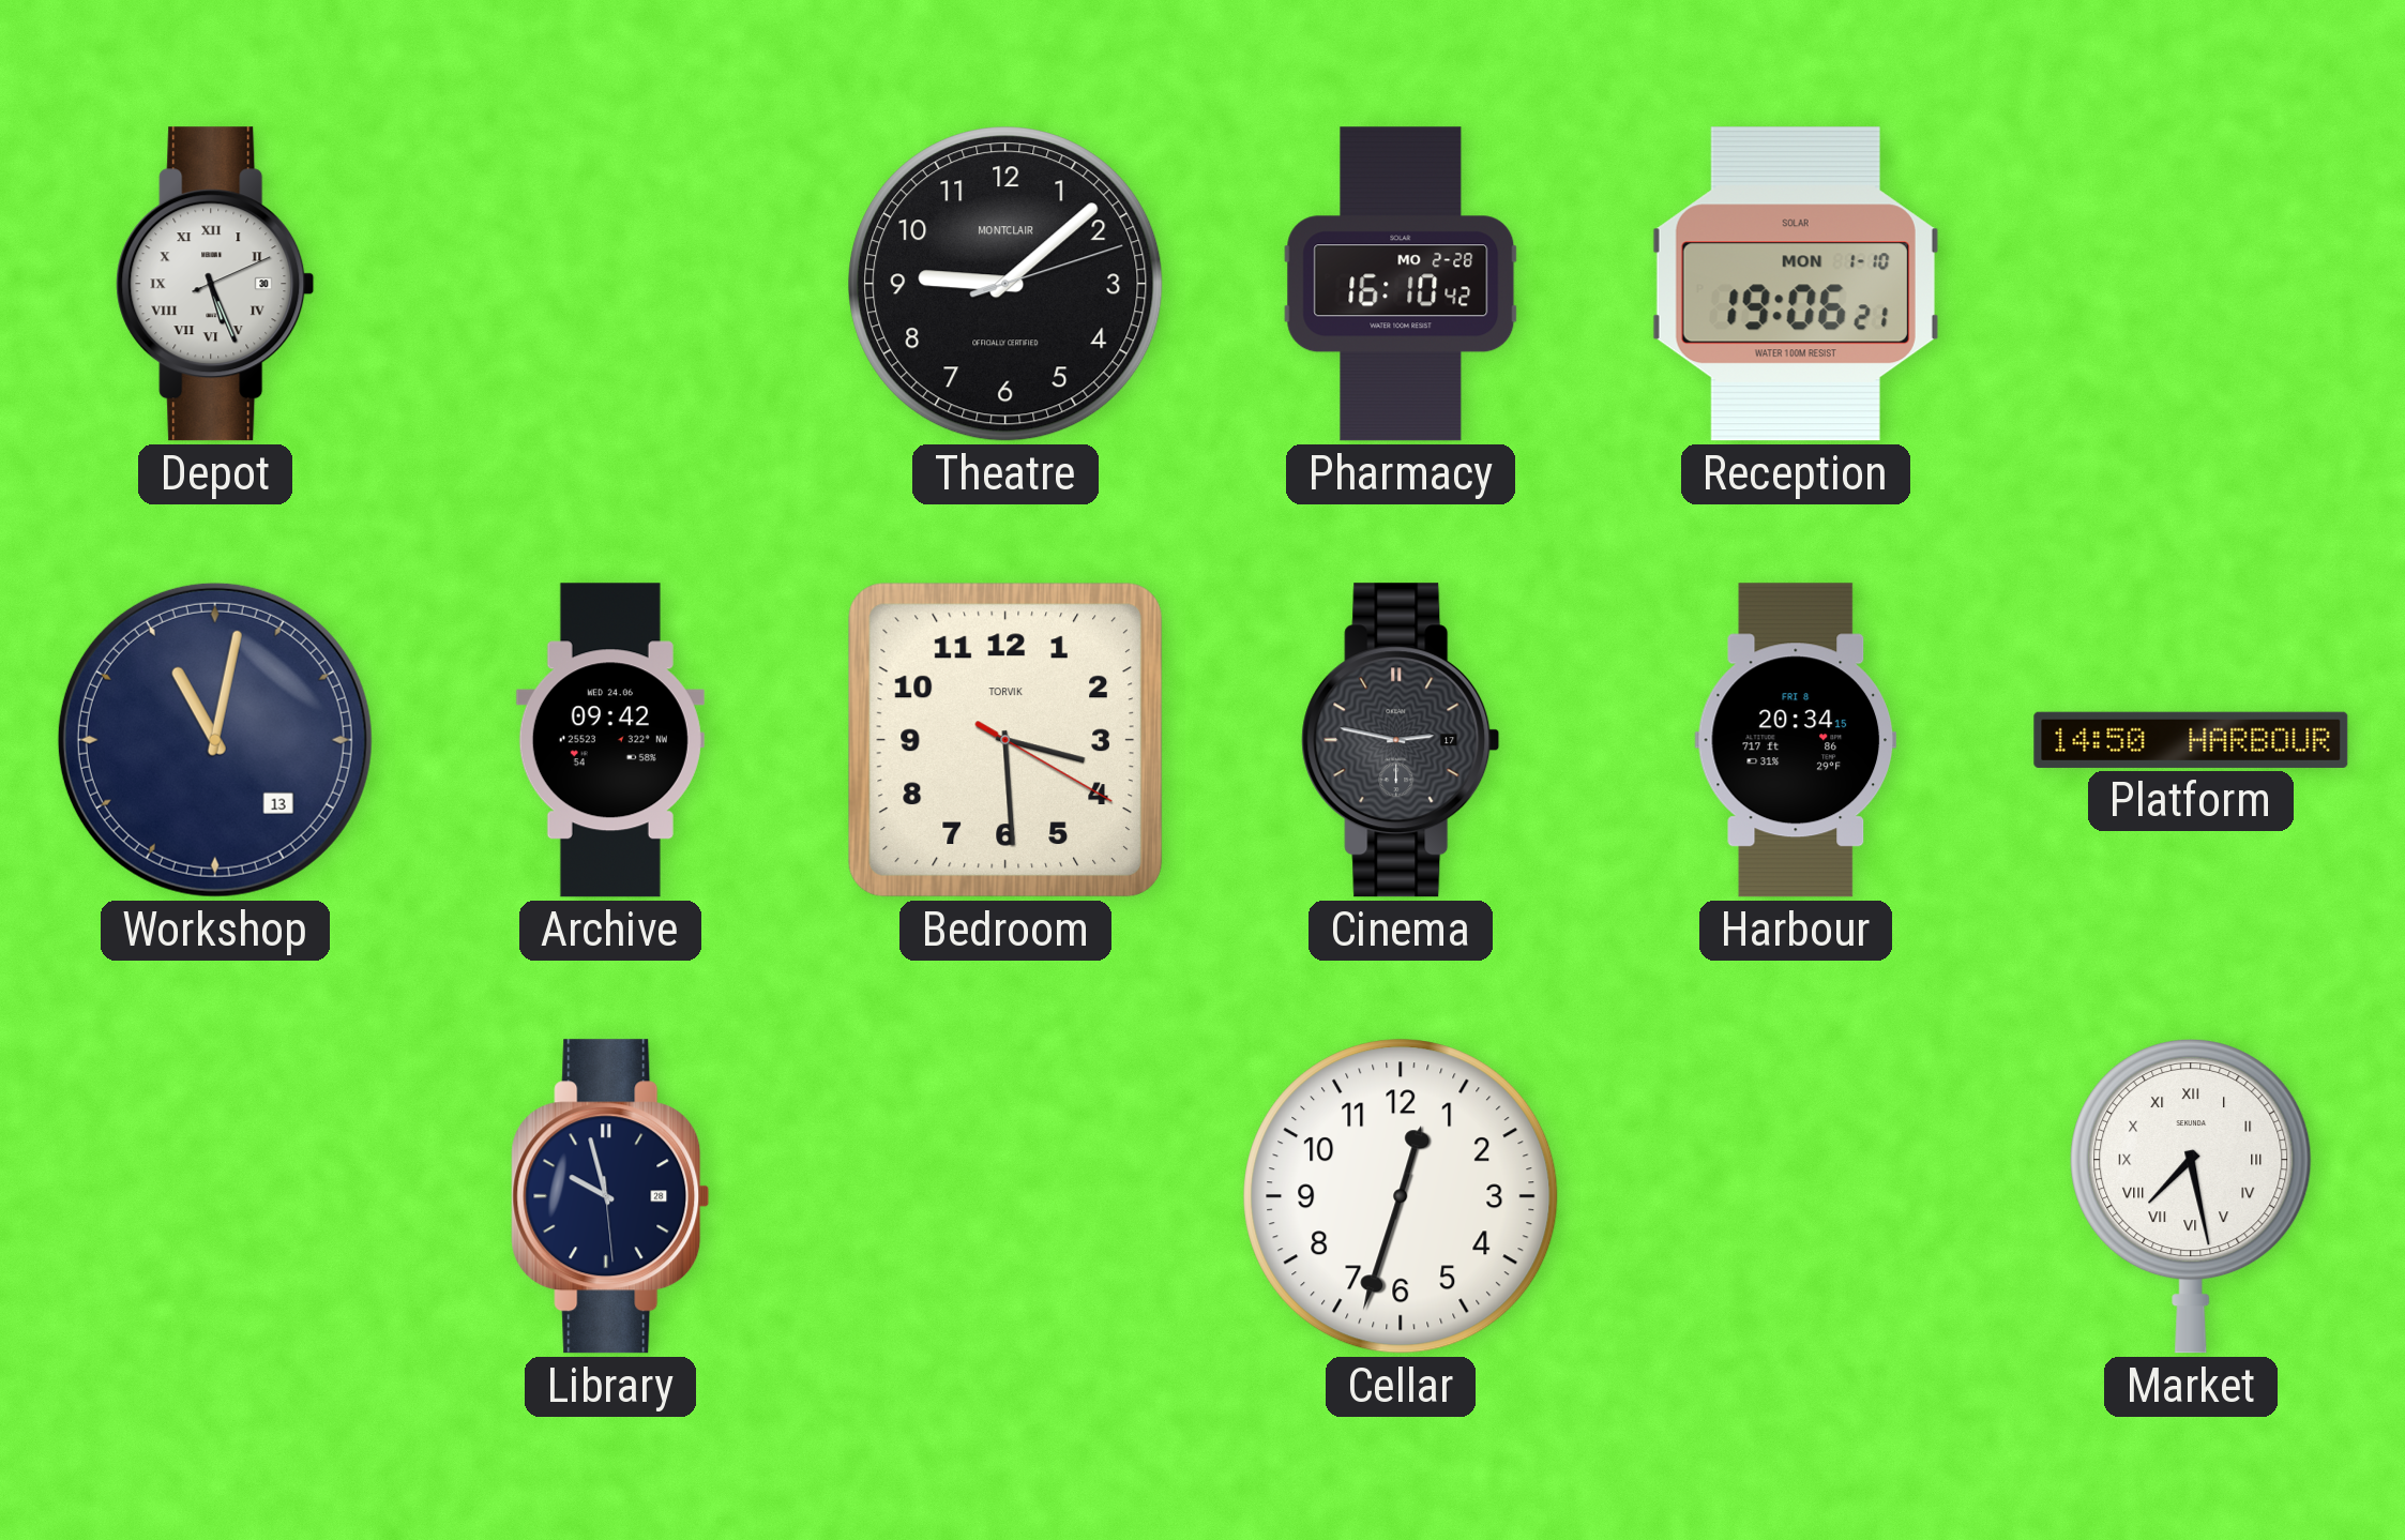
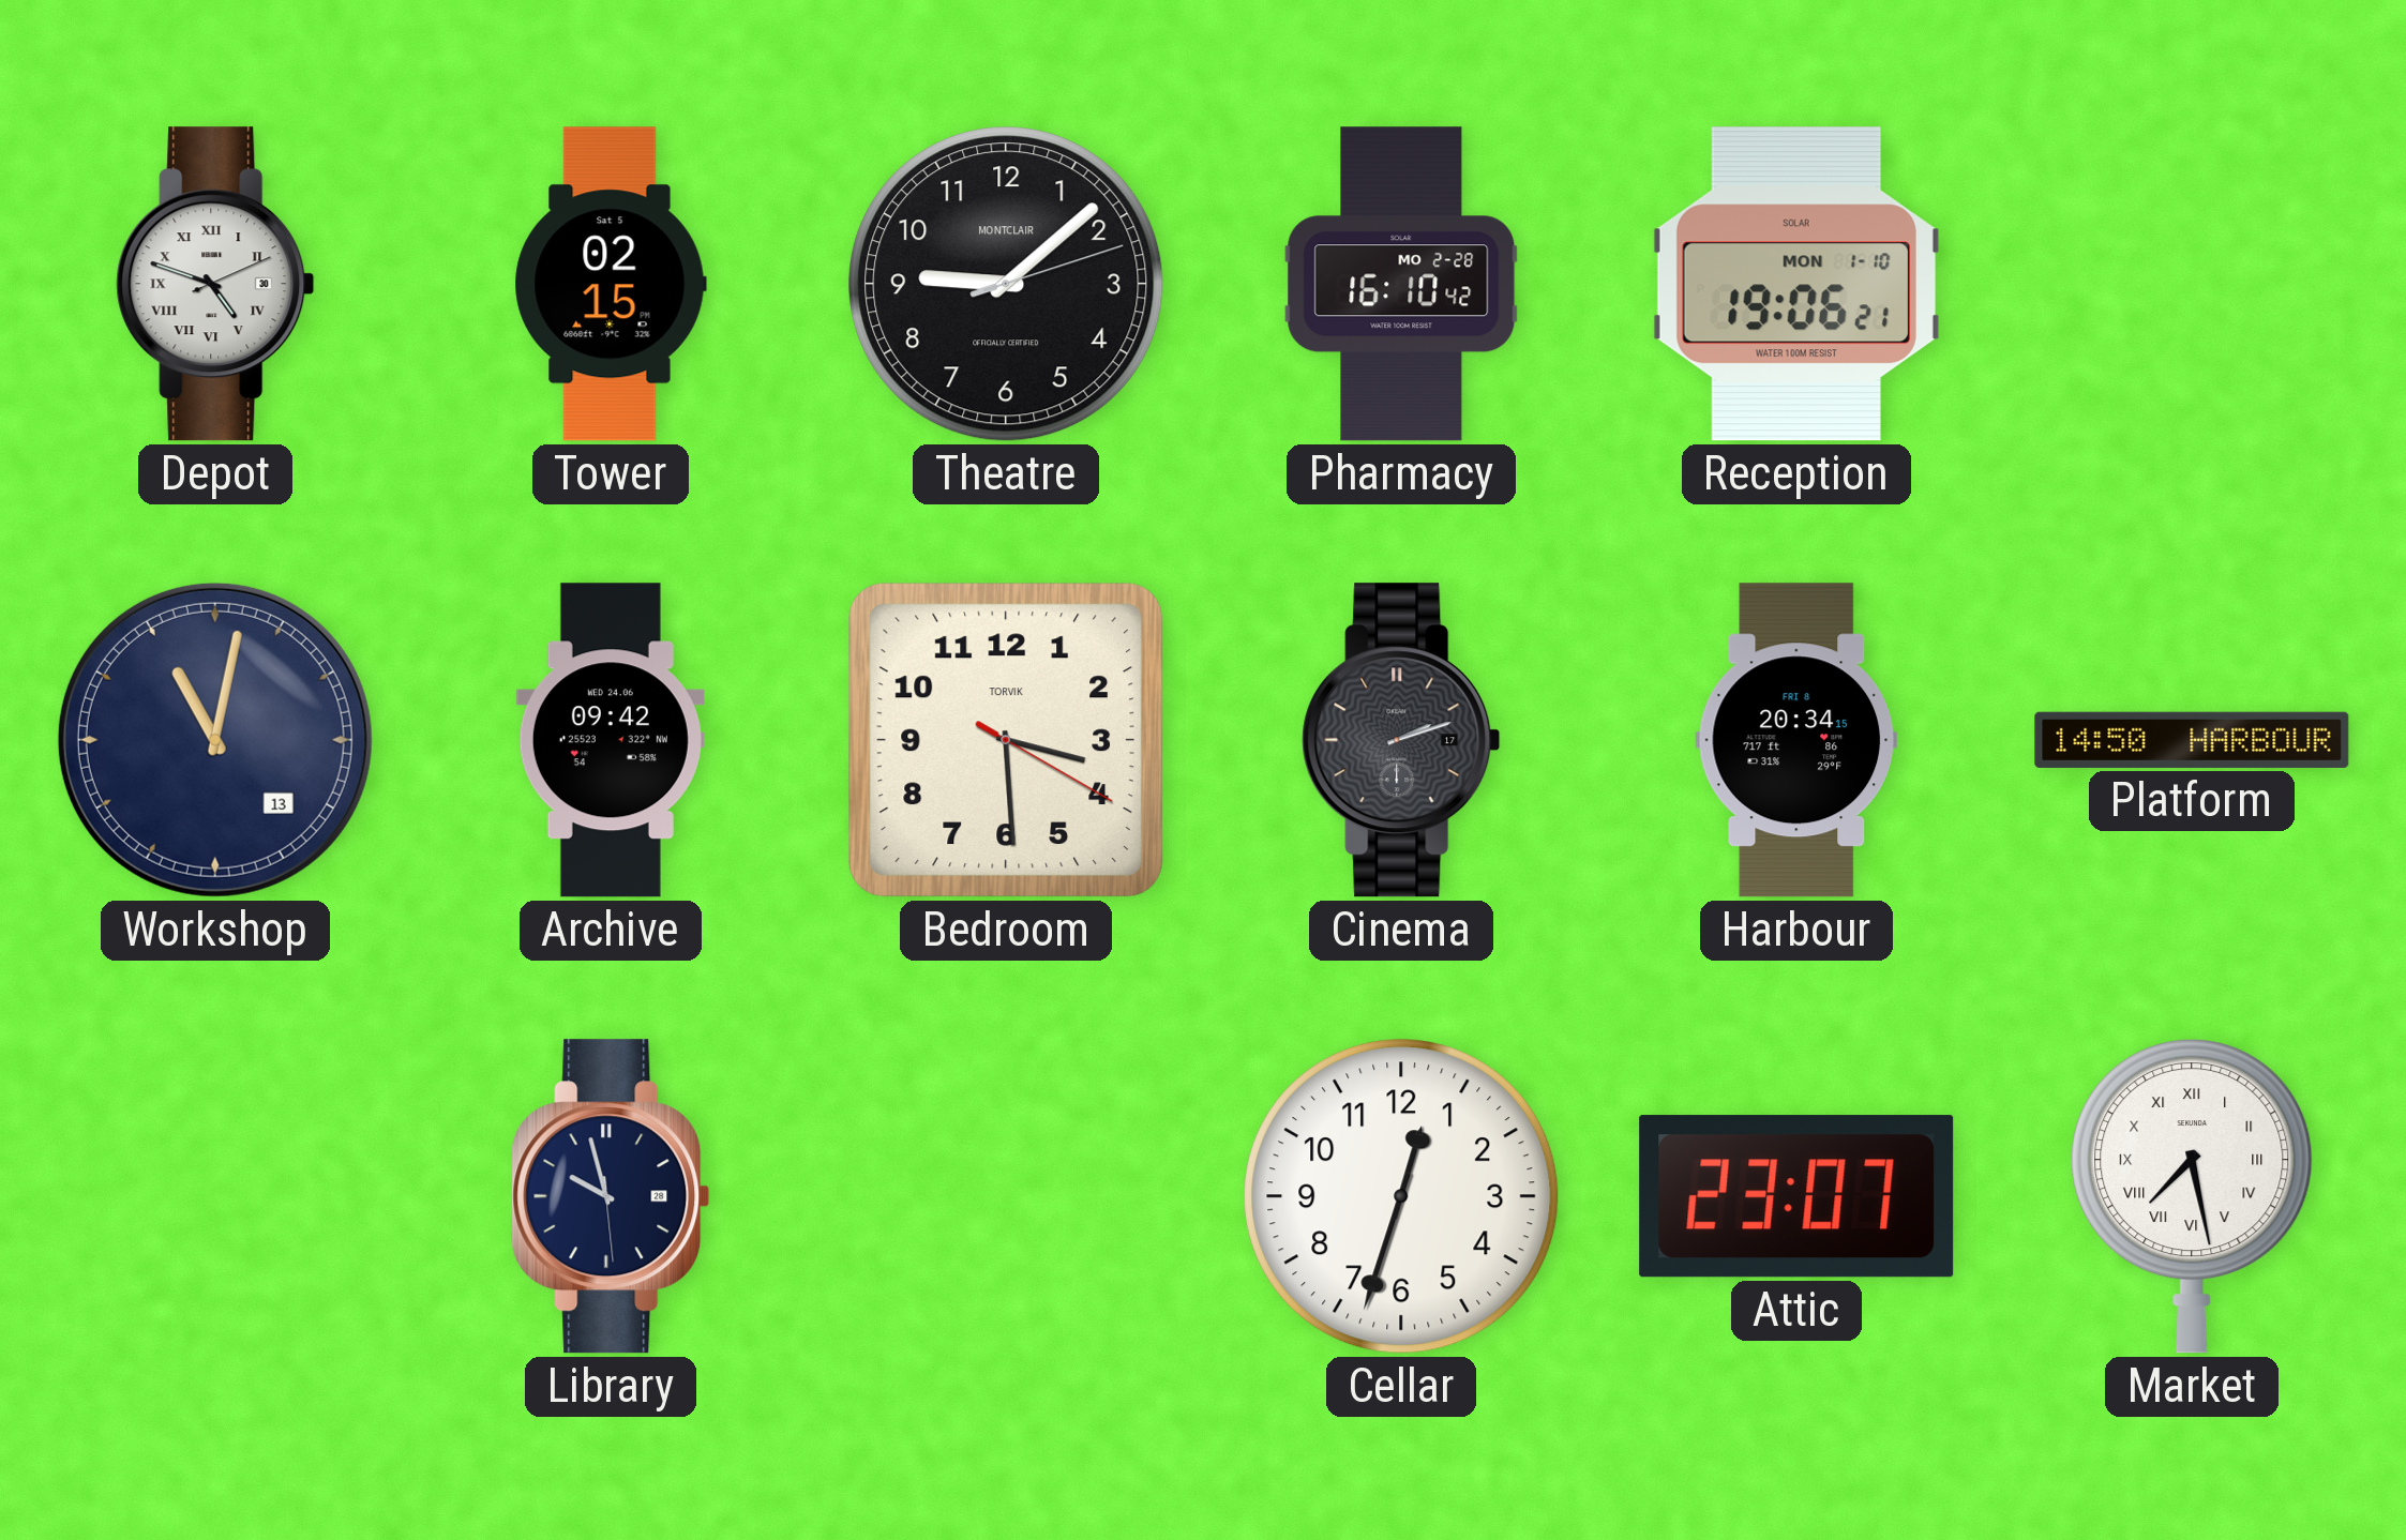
Depot: 5:26 -> 4:48 (215, 284)
Tower: none -> 02:15 (611, 284)
Cinema: 2:47 -> 2:12 (1401, 740)
Attic: none -> 23:07 (1796, 1196)
